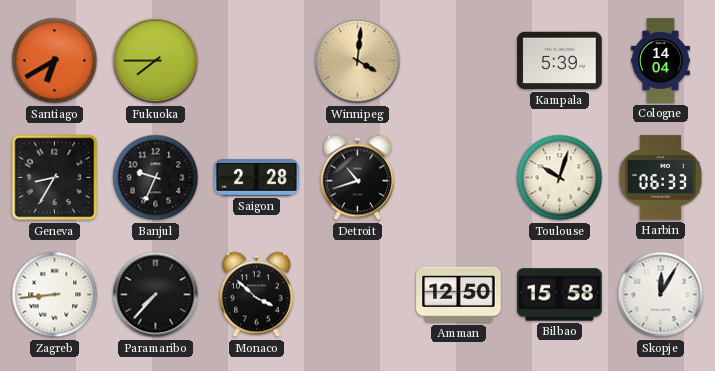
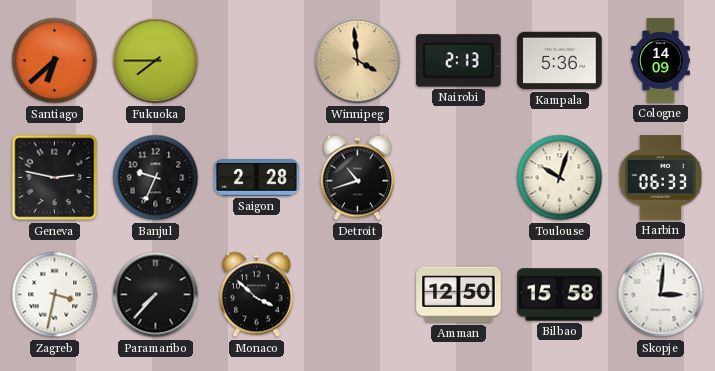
Santiago: 6:40 -> 6:38 (55, 61)
Winnipeg: 4:01 -> 3:59 (358, 61)
Nairobi: none -> 2:13 (459, 61)
Kampala: 5:39 -> 5:36 (560, 61)
Cologne: 14:04 -> 14:09 (661, 61)
Geneva: 8:35 -> 2:47 (55, 178)
Zagreb: 8:44 -> 3:32 (55, 295)
Skopje: 12:05 -> 3:01 (661, 295)
